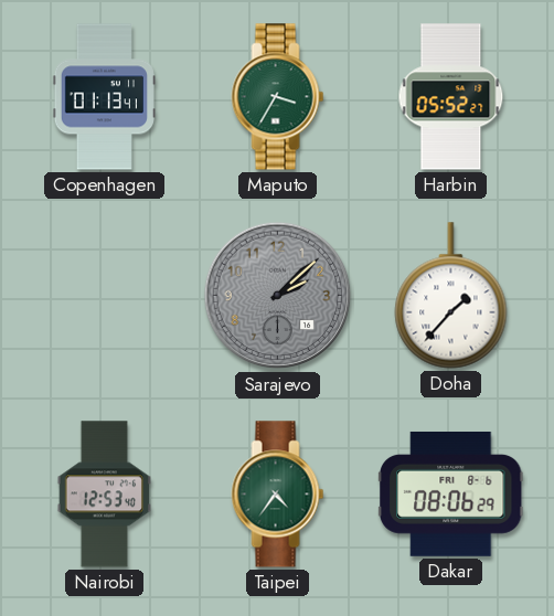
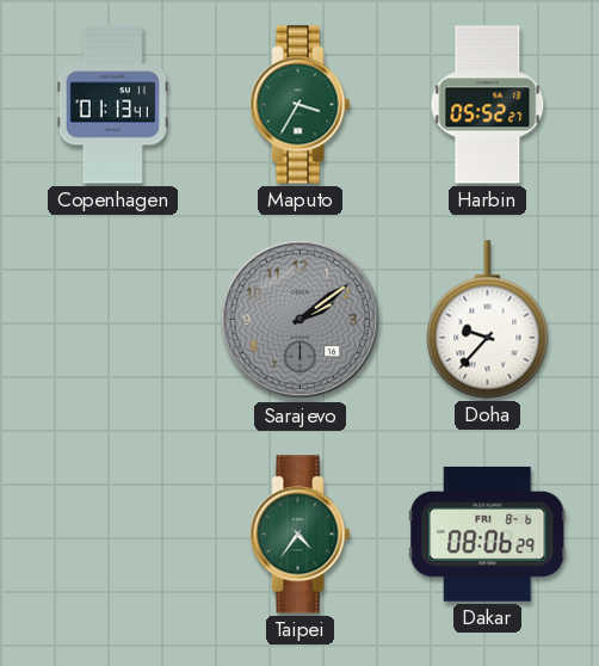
Sarajevo: 2:08 -> 2:09 (301, 320)
Doha: 1:37 -> 9:37 (488, 320)
Nairobi: 12:53 -> none (104, 495)
